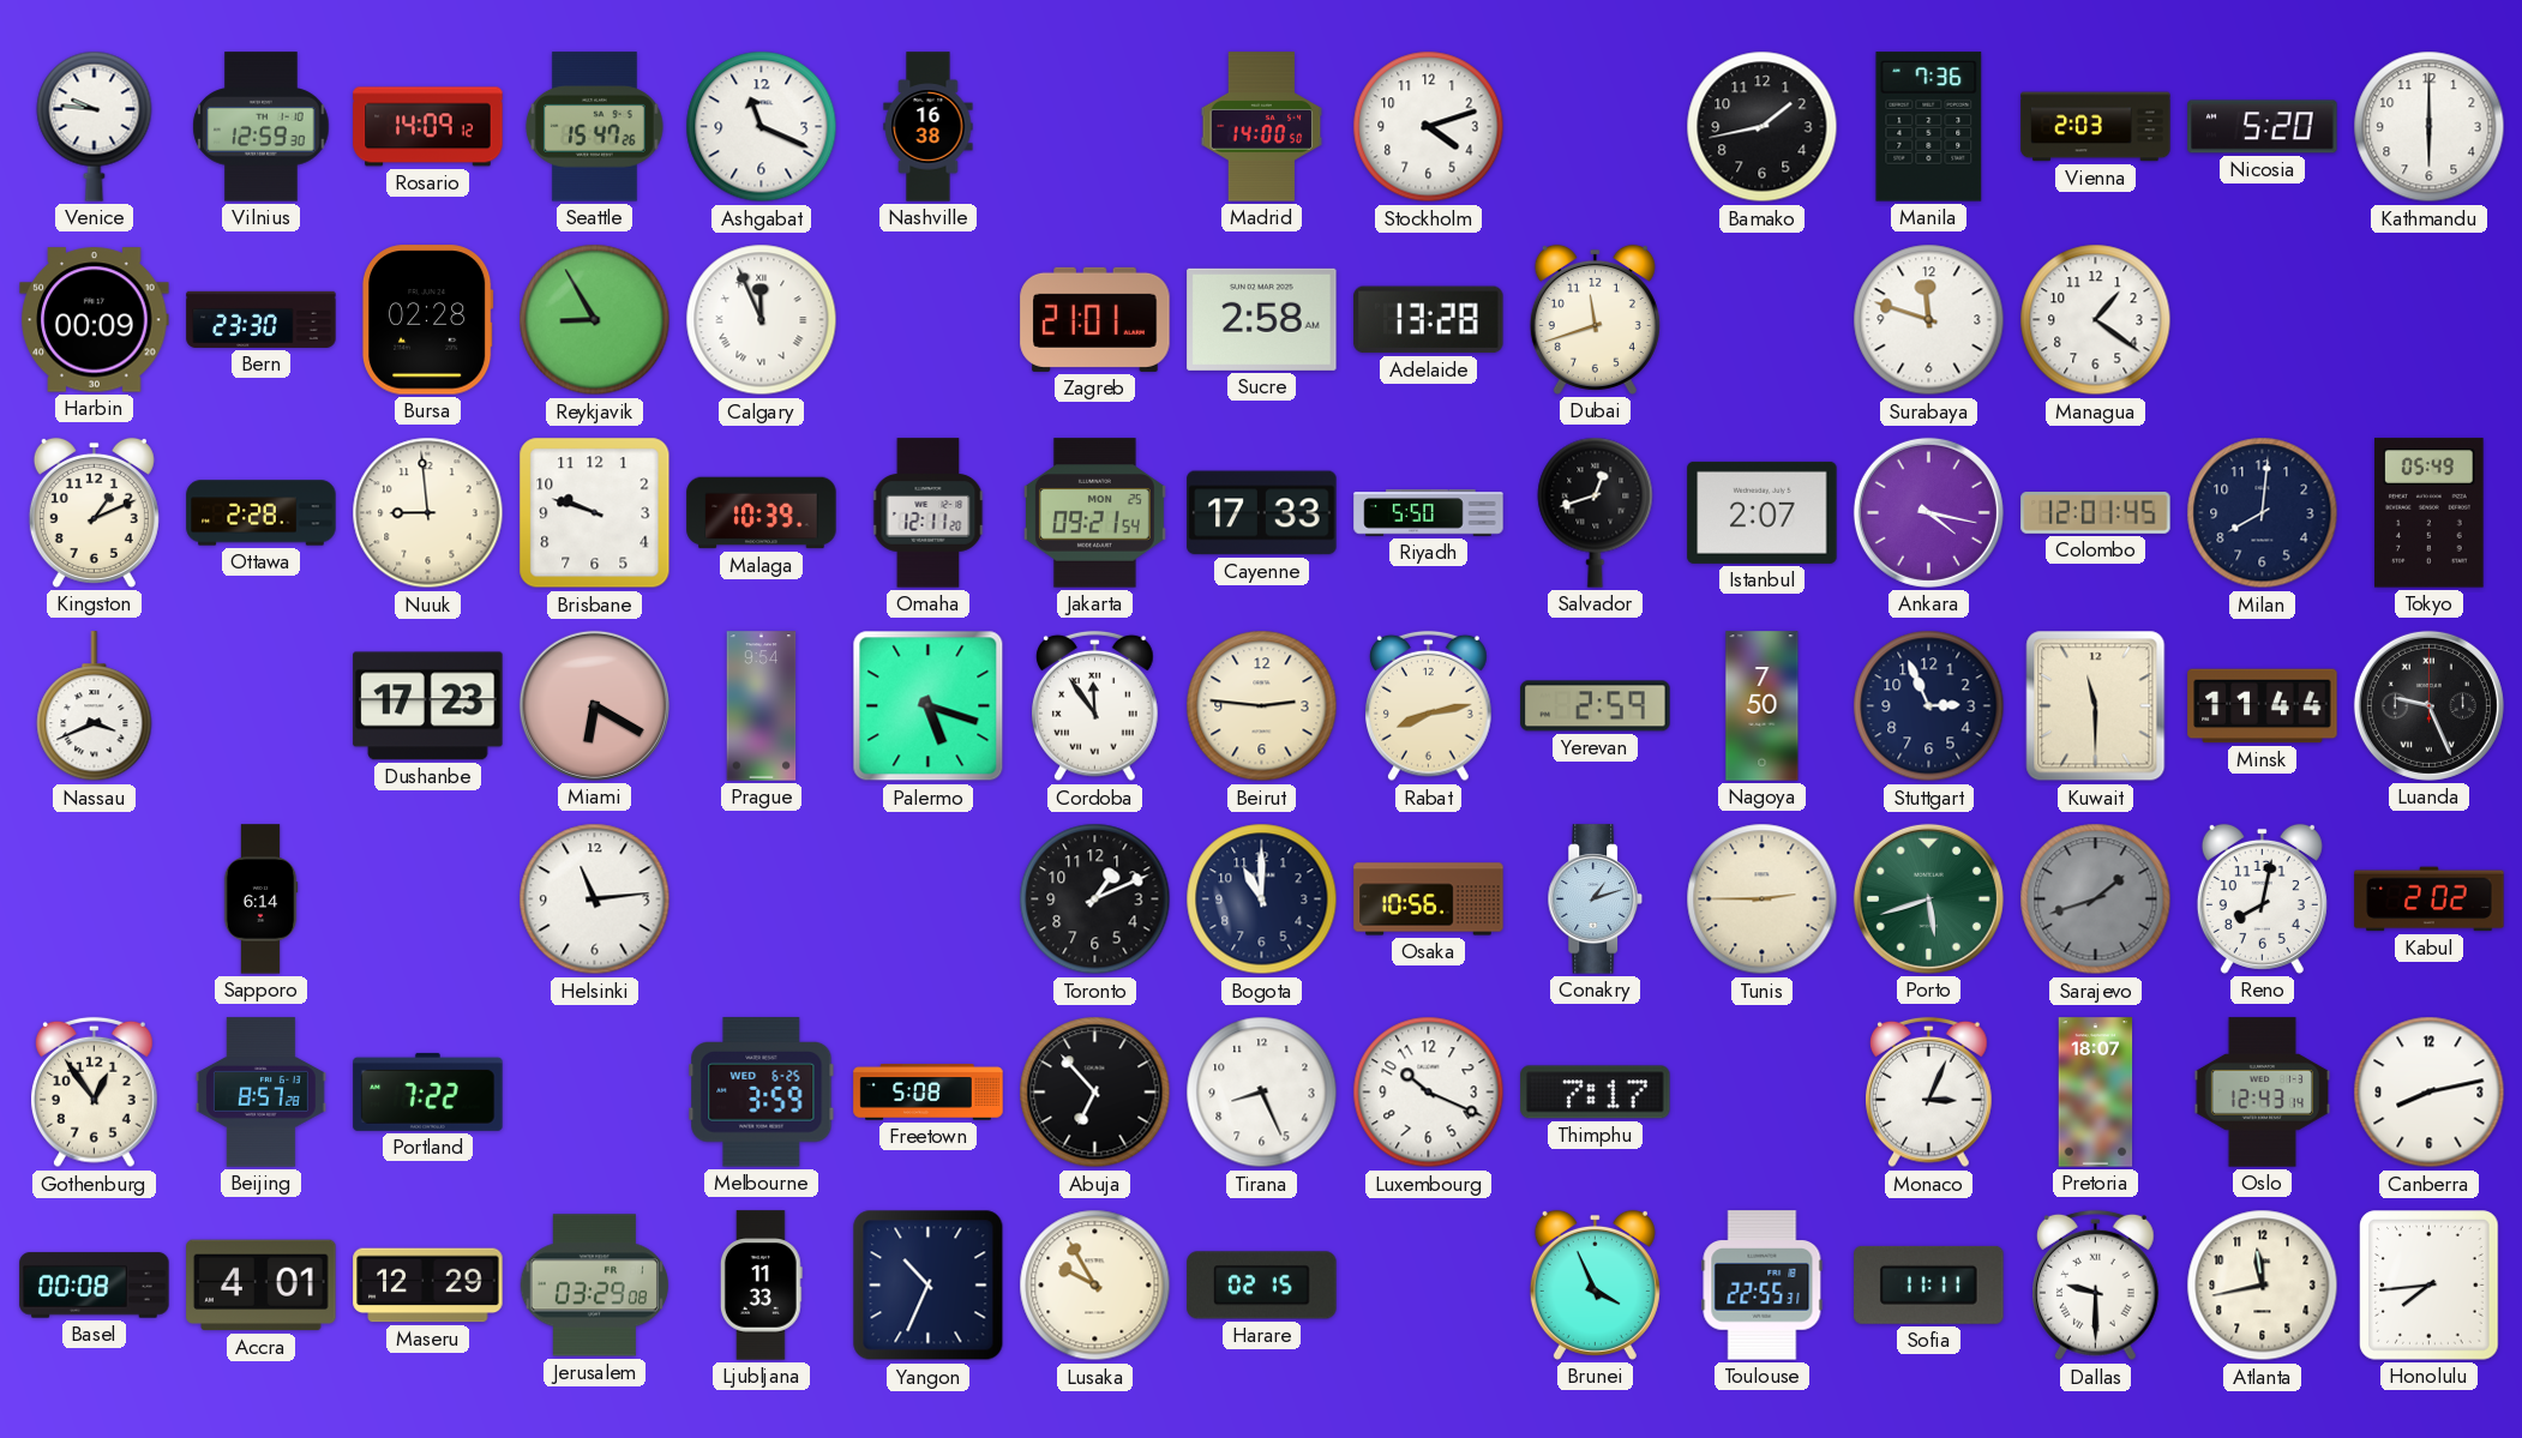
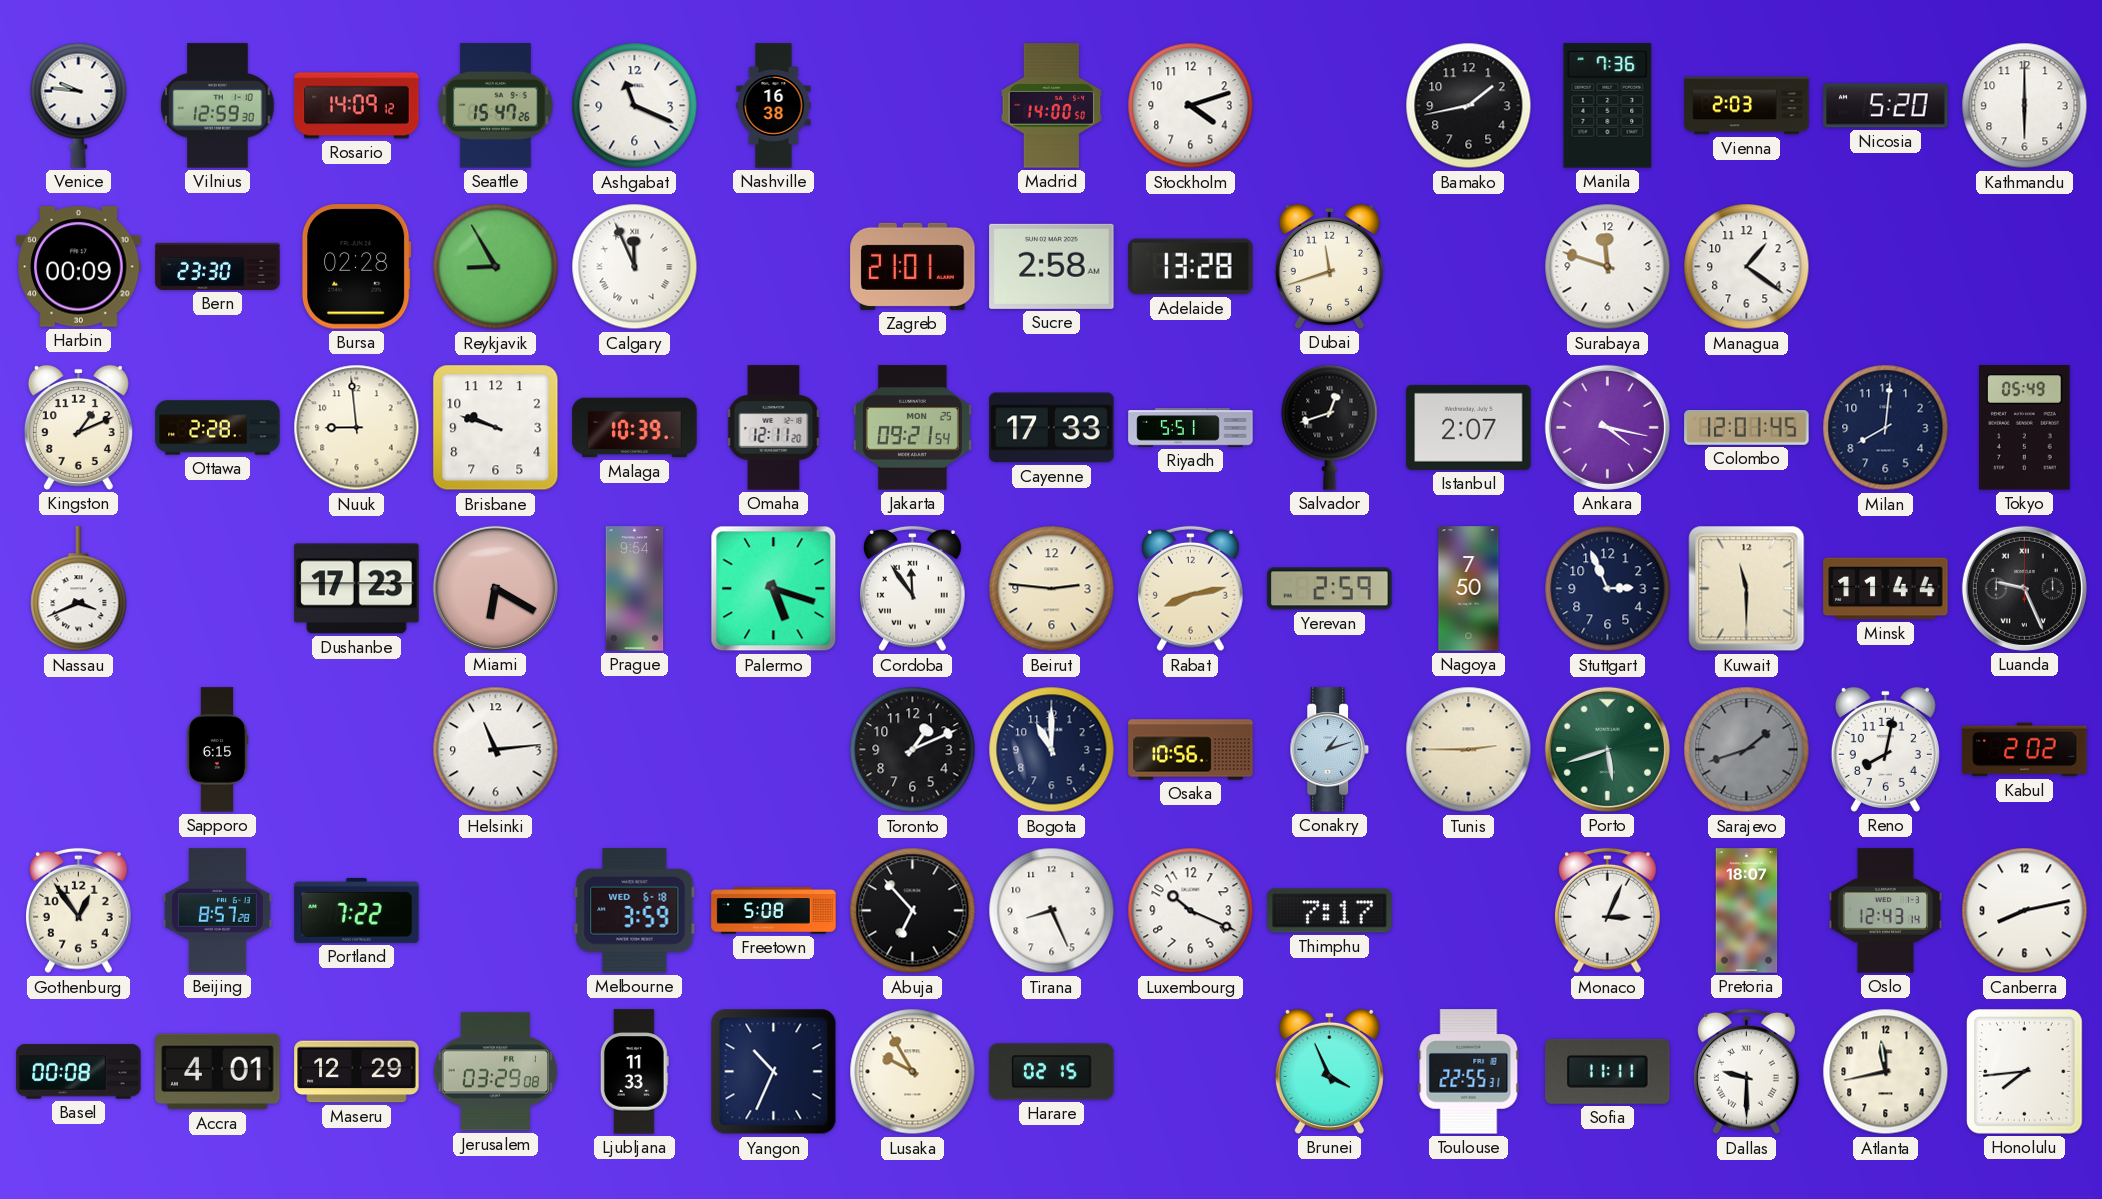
Riyadh: 5:50 -> 5:51 (1191, 428)
Sapporo: 6:14 -> 6:15 (217, 750)
Melbourne date: WED 6-25 -> WED 6-18 (635, 911)
